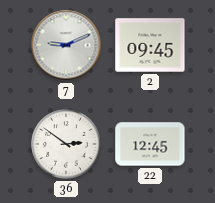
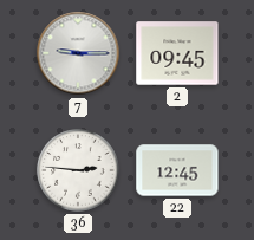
7: 9:11 -> 9:15 (78, 53)
36: 2:51 -> 2:46 (78, 170)
